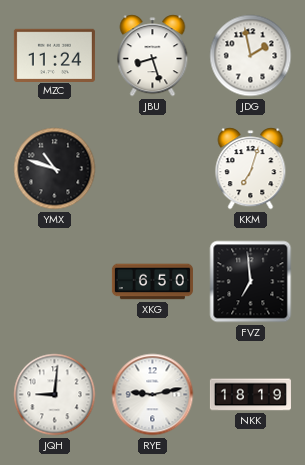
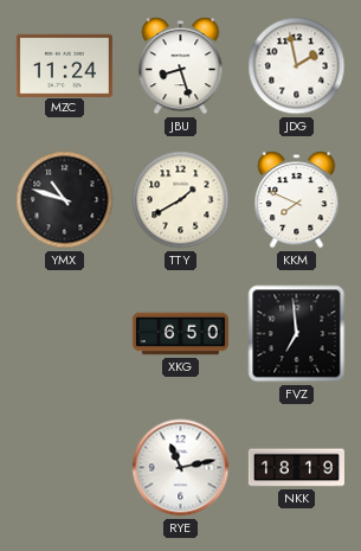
TTY: none -> 1:40 (181, 200)
KKM: 7:03 -> 7:49 (297, 200)
JQH: 9:01 -> none (55, 395)
RYE: 9:13 -> 11:13 (181, 468)
